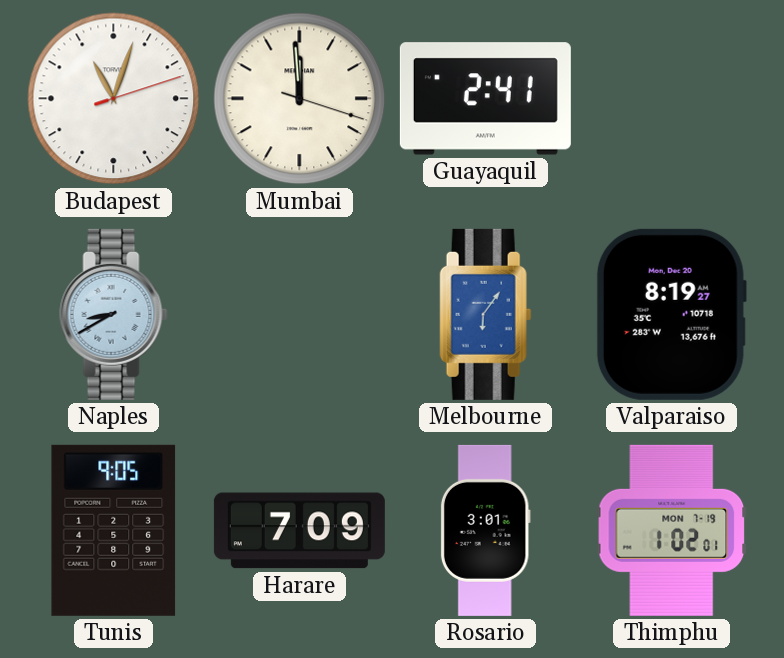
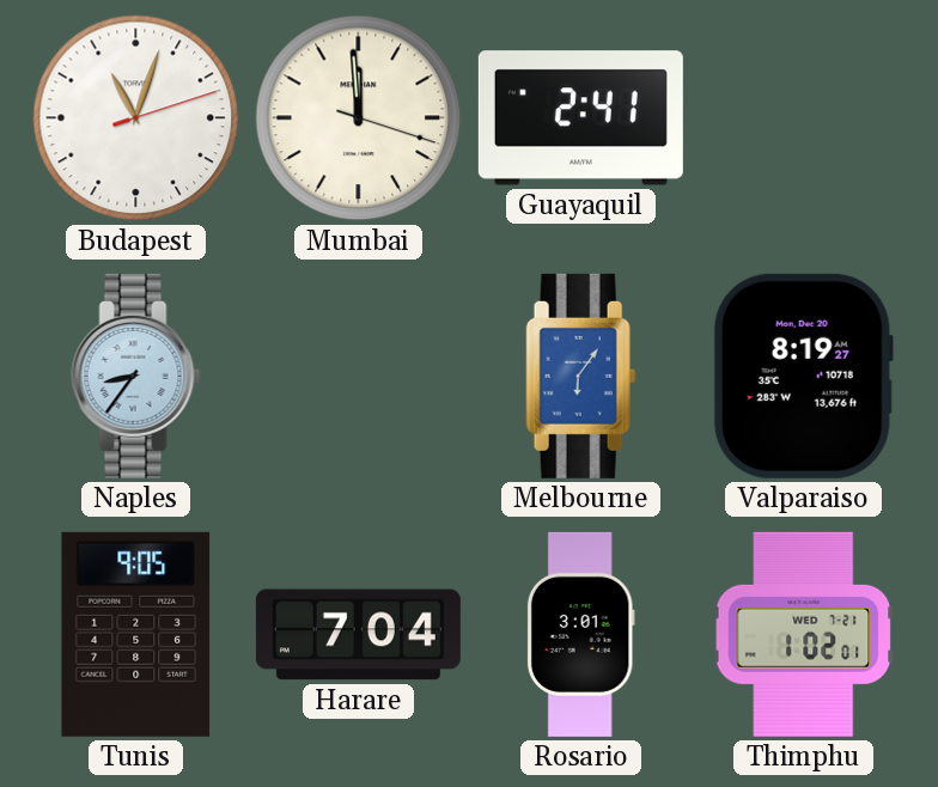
Naples: 8:40 -> 8:36 (136, 376)
Harare: 7:09 -> 7:04 (358, 635)
Thimphu date: MON 7-19 -> WED 7-21 (804, 634)
